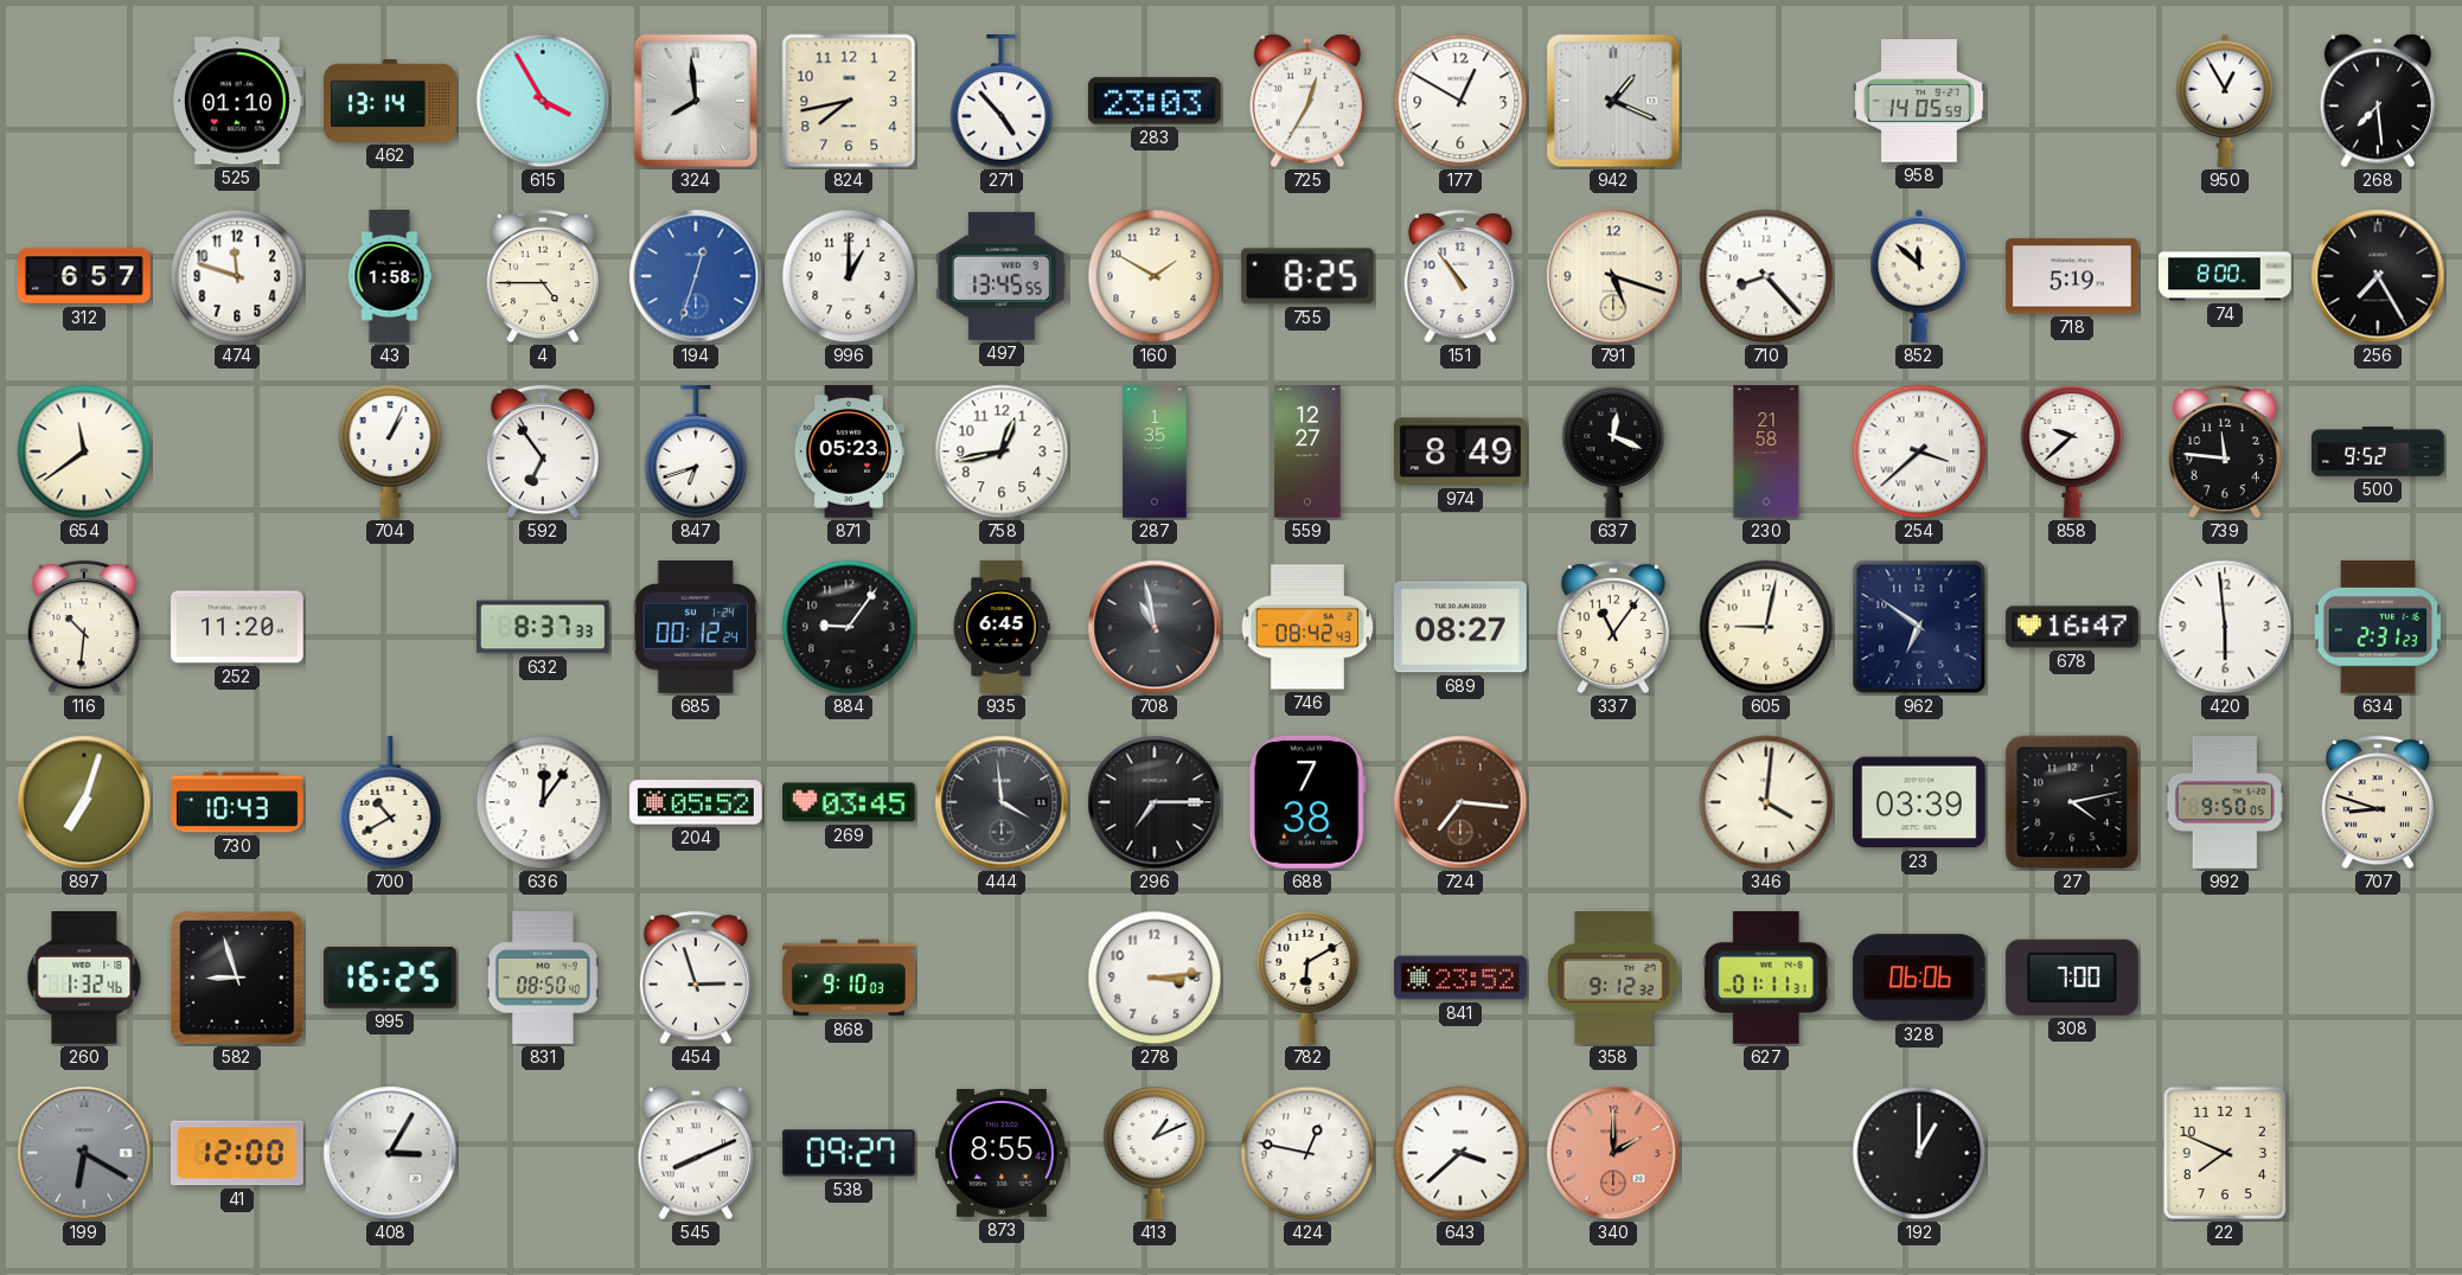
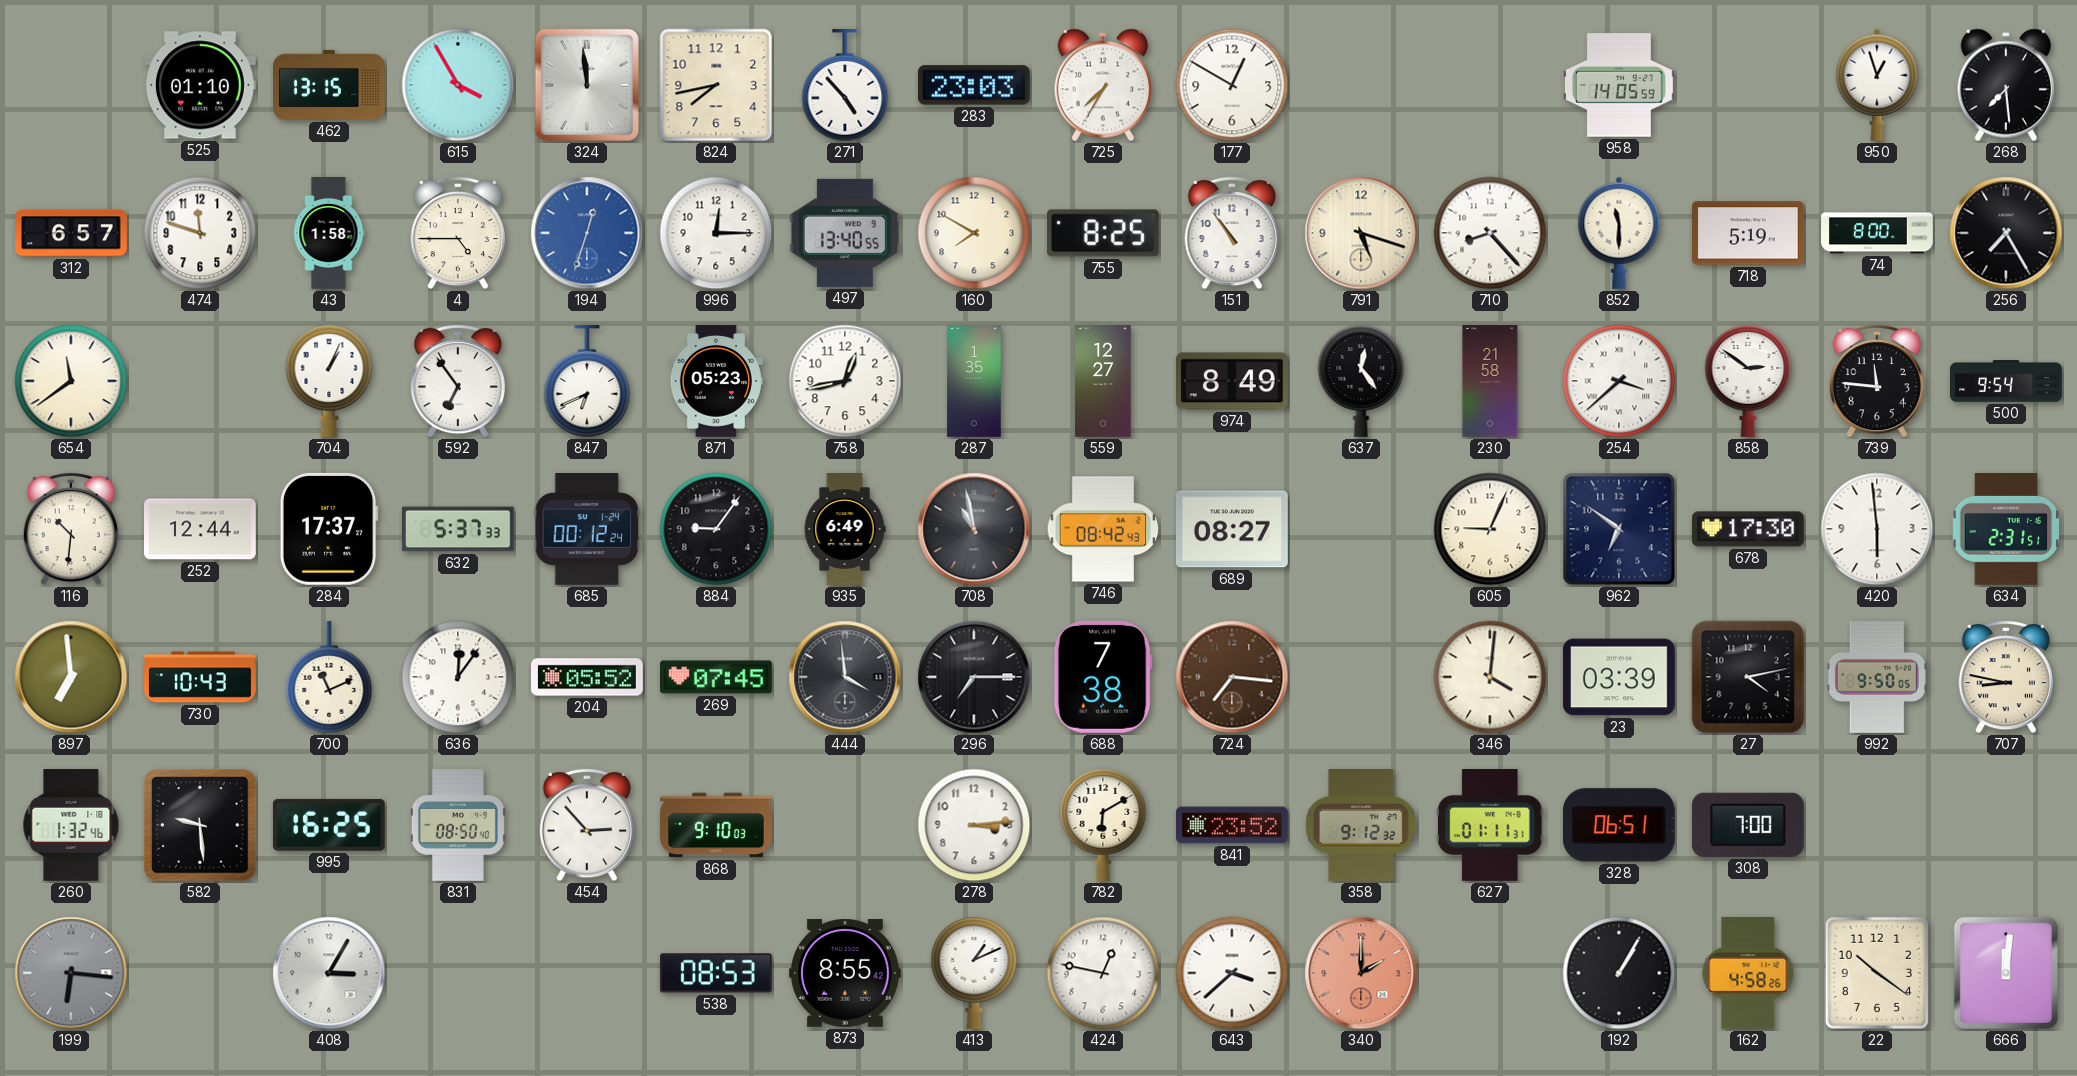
462: 13:14 -> 13:15 (330, 85)
324: 7:59 -> 11:59 (587, 85)
725: 12:35 -> 7:35 (1103, 85)
942: 1:19 -> none (1613, 101)
950: 12:55 -> 12:57 (1877, 85)
996: 1:00 -> 12:15 (716, 233)
497: 13:45 -> 13:40 (845, 233)
160: 1:50 -> 7:50 (974, 233)
852: 11:52 -> 11:30 (1619, 233)
847: 6:42 -> 6:41 (587, 382)
637: 12:19 -> 12:24 (1361, 381)
858: 9:38 -> 2:51 (1748, 381)
500: 9:52 -> 9:54 (2006, 381)
252: 11:20 -> 12:44 (201, 529)
284: none -> 17:37 (329, 529)
632: 8:37 -> 5:37 (458, 529)
935: 6:45 -> 6:49 (845, 529)
337: 11:06 -> none (1613, 627)
605: 9:02 -> 9:04 (1490, 529)
678: 16:47 -> 17:30 (1748, 529)
634: 2:31:23 -> 2:31:51 (2006, 529)
897: 7:03 -> 6:59 (71, 677)
700: 10:40 -> 11:11 (329, 678)
269: 03:45 -> 07:45 (717, 677)
707: 8:48 -> 8:47 (2006, 677)
582: 8:57 -> 9:29 (200, 825)
454: 2:57 -> 2:53 (587, 825)
328: 06:06 -> 06:51 (1619, 825)
199: 6:20 -> 6:16 (71, 973)
41: 12:00 -> none (237, 1153)
545: 8:11 -> none (696, 1153)
538: 09:27 -> 08:53 (716, 973)
192: 1:00 -> 1:05 (1619, 973)
162: none -> 4:58 (1748, 973)
22: 7:49 -> 10:21 (1877, 973)
666: none -> 12:01 (2006, 973)
